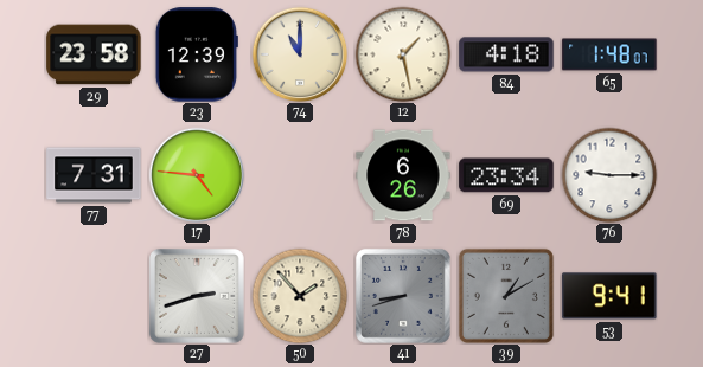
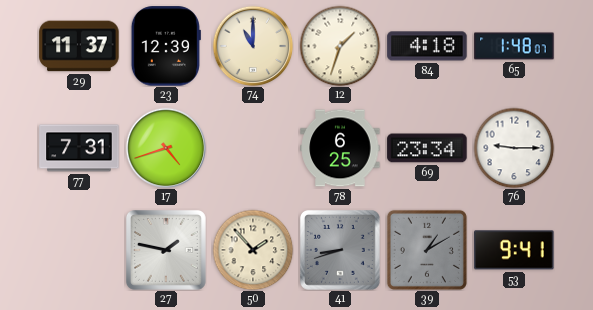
29: 23:58 -> 11:37 (79, 46)
12: 1:28 -> 1:33 (340, 46)
17: 4:46 -> 4:42 (166, 148)
78: 6:26 -> 6:25 (340, 148)
27: 2:42 -> 1:47 (166, 250)
